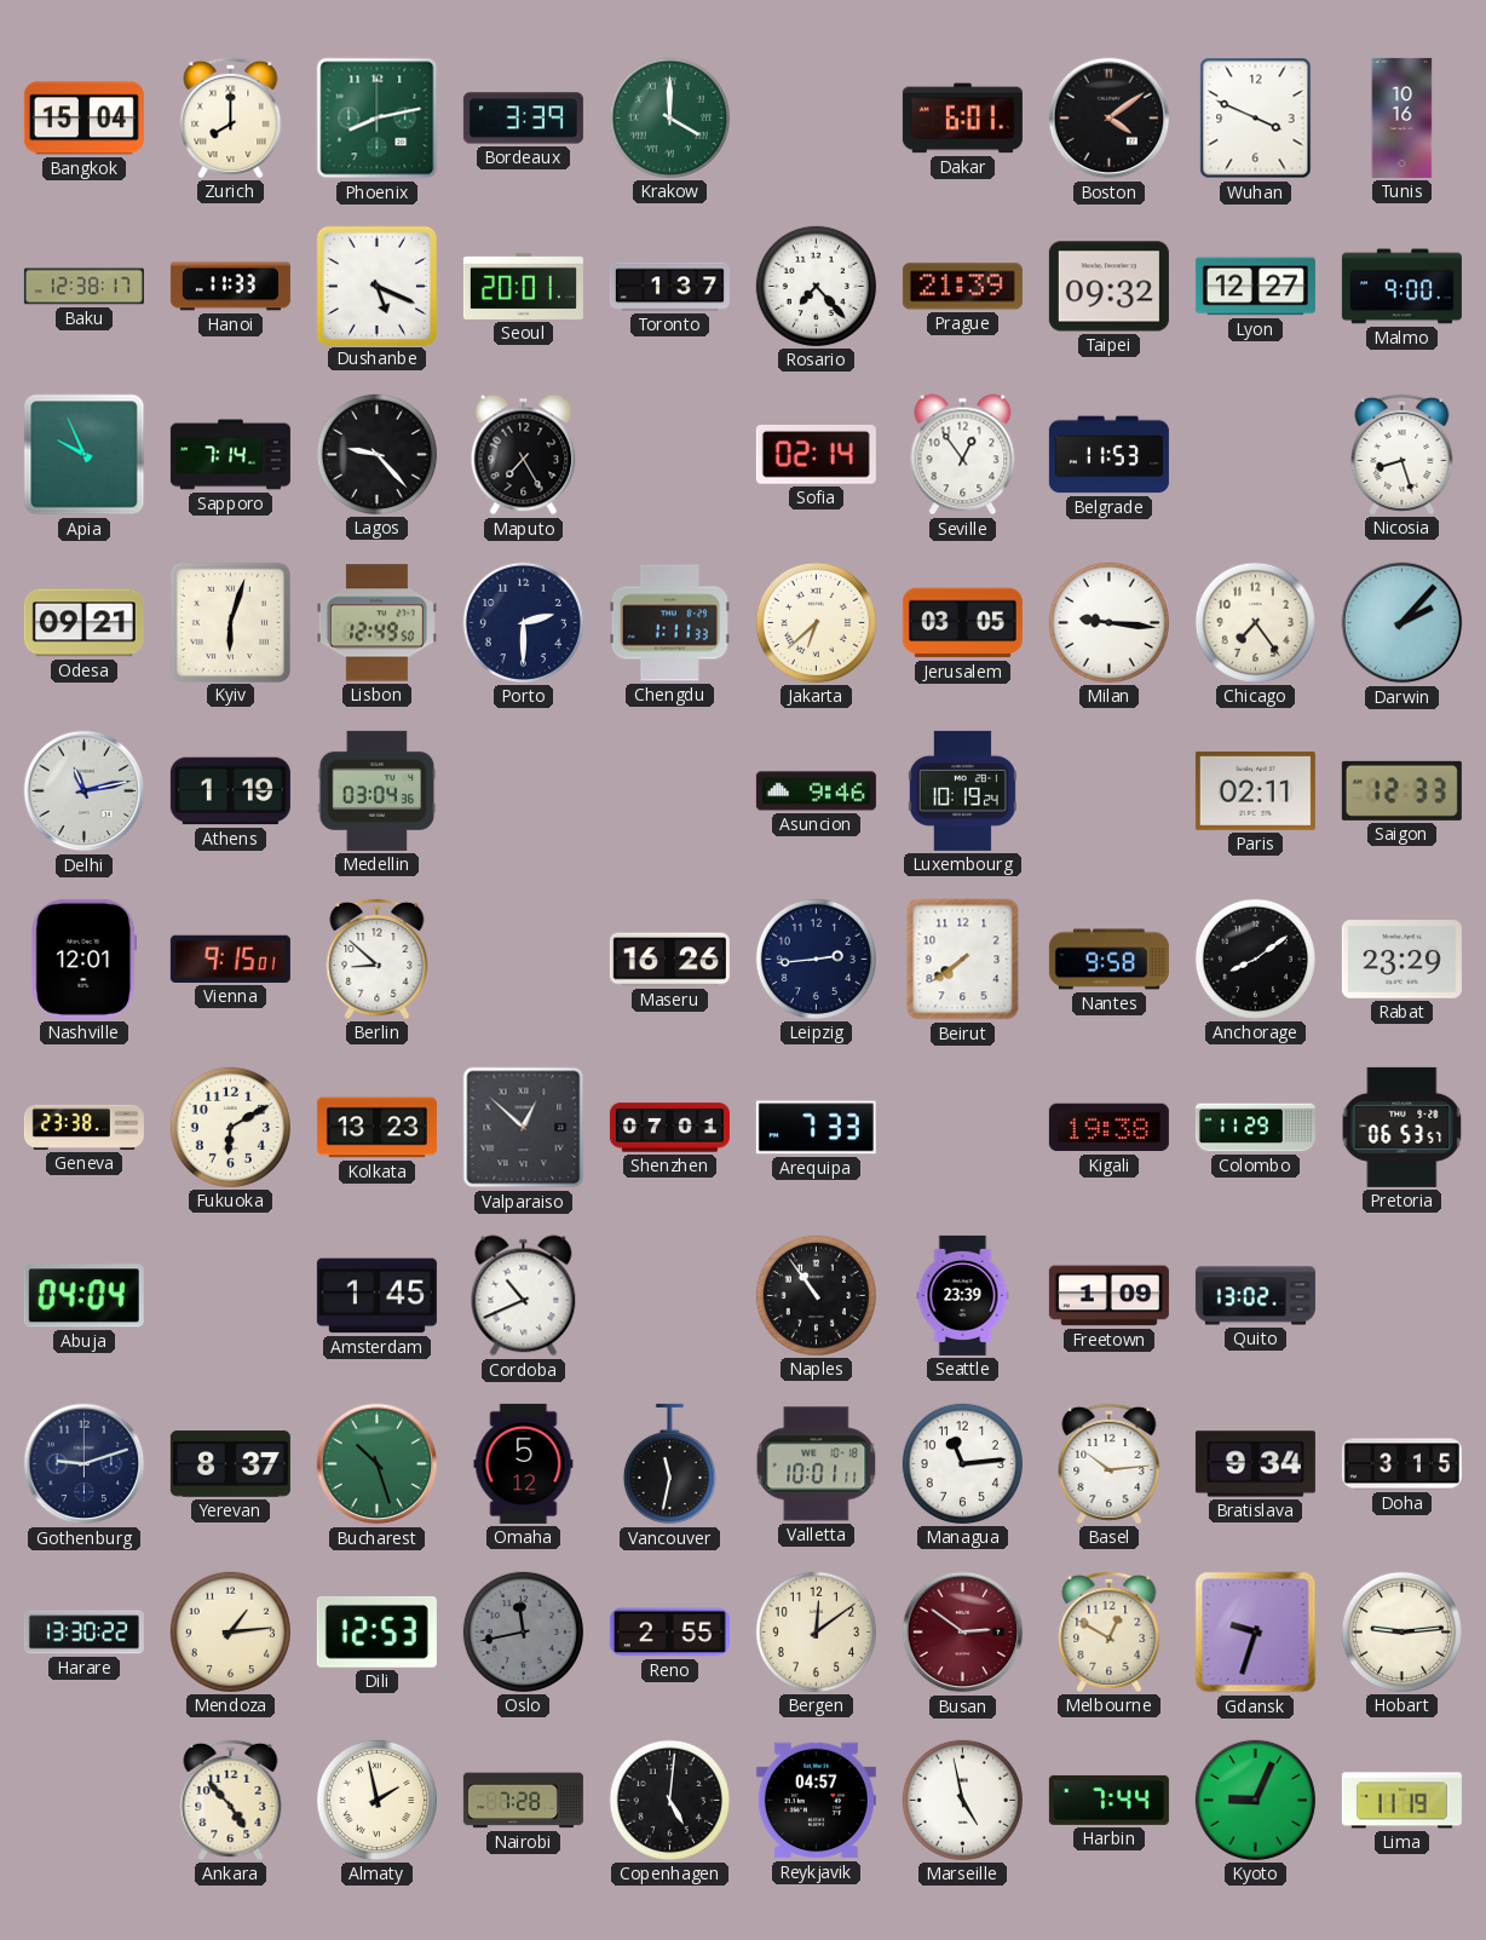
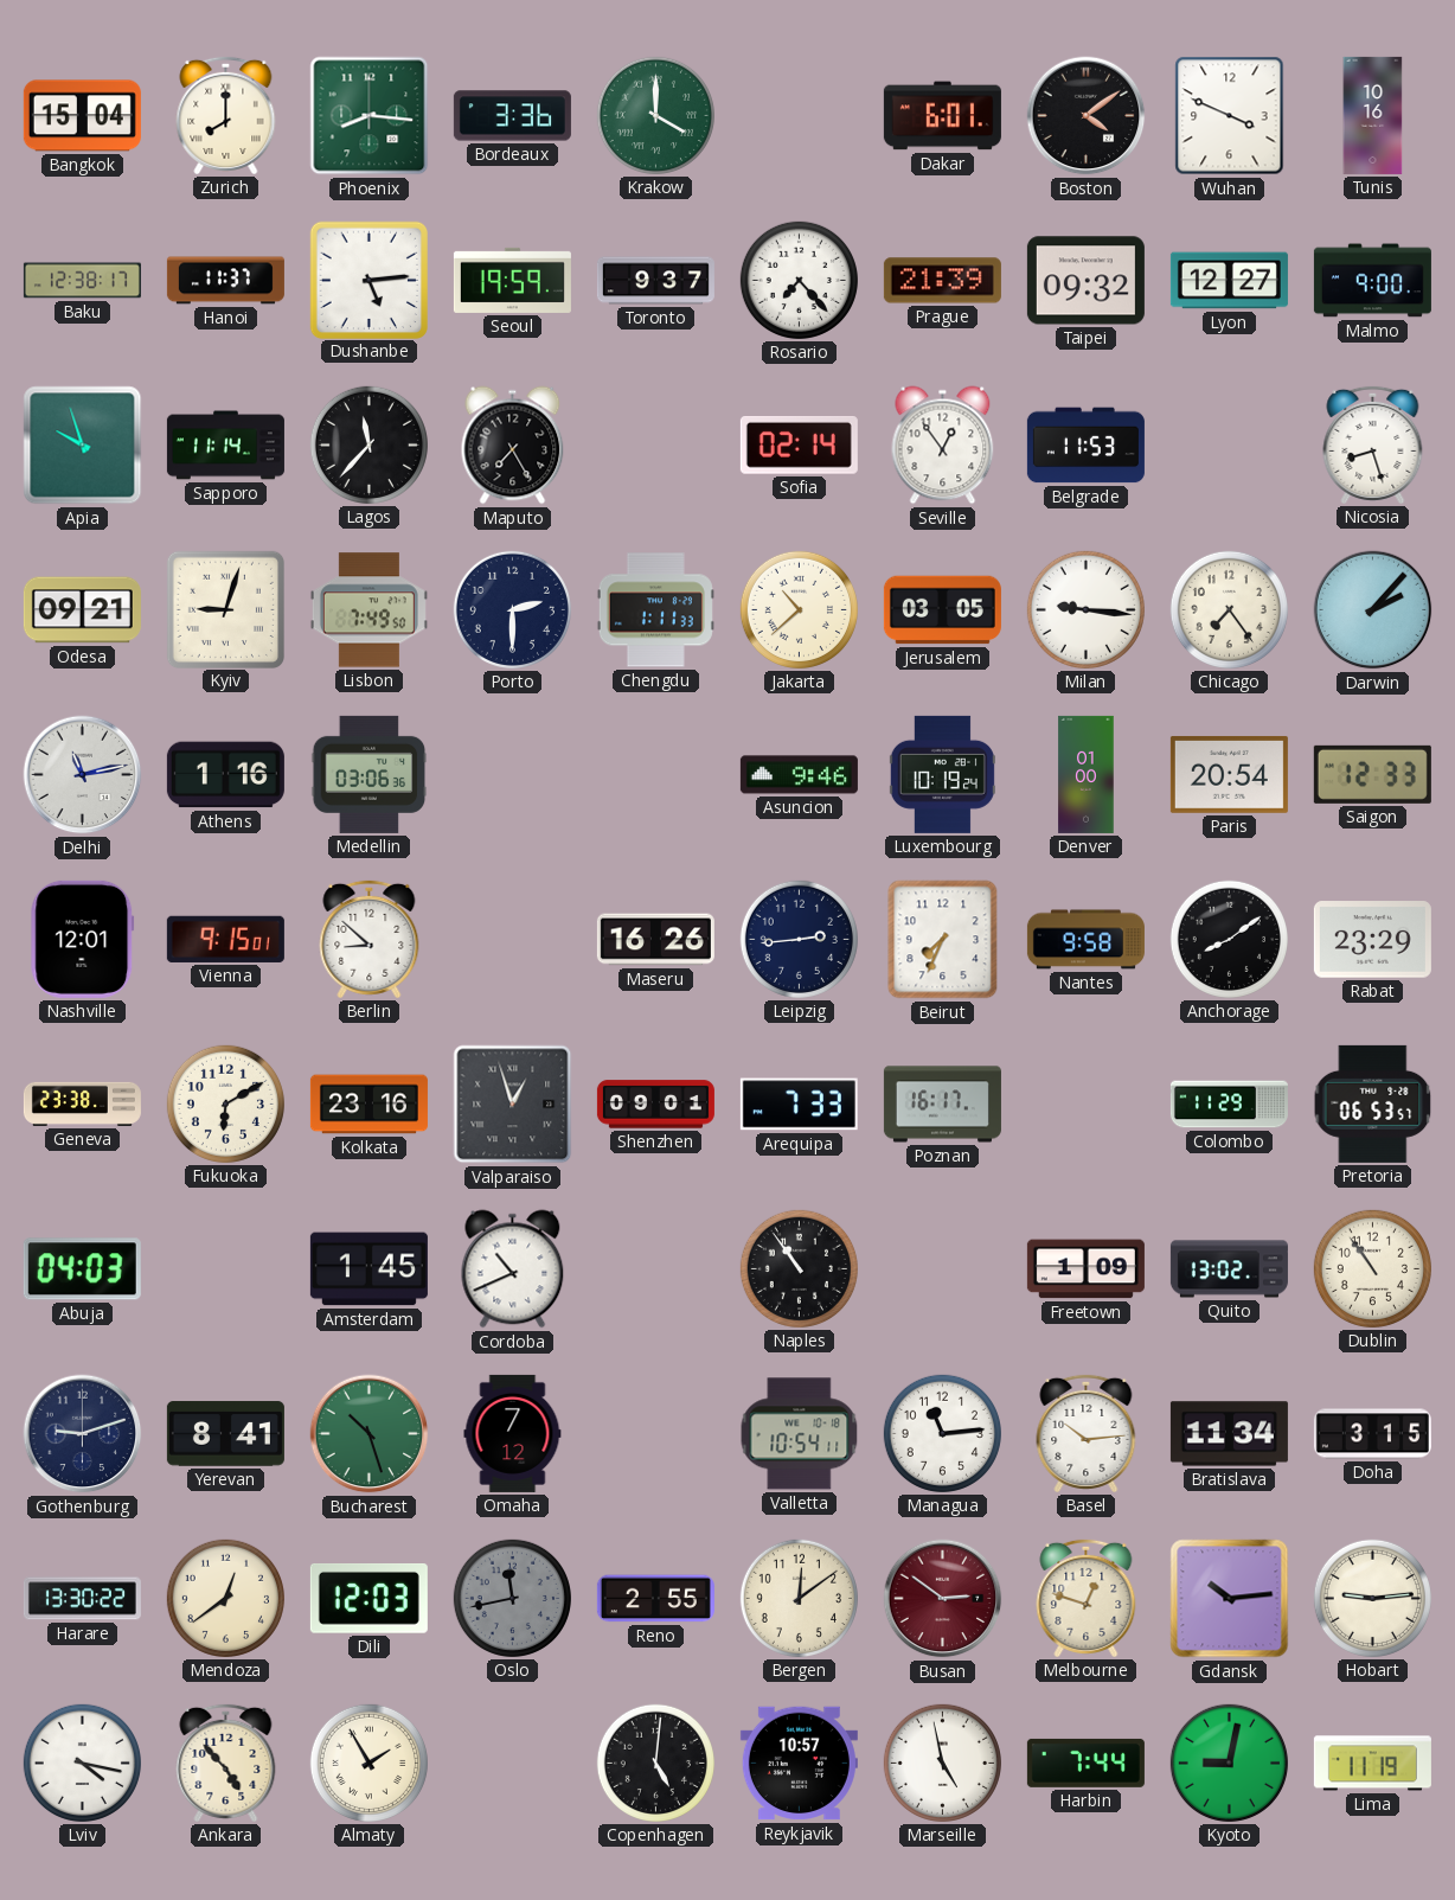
Phoenix: 8:13 -> 8:16 (370, 116)
Bordeaux: 3:39 -> 3:36 (512, 116)
Hanoi: 11:33 -> 11:37 (225, 281)
Dushanbe: 5:19 -> 5:14 (368, 280)
Seoul: 20:01 -> 19:59 (512, 280)
Toronto: 1:37 -> 9:37 (655, 281)
Apia: 9:56 -> 9:57 (83, 446)
Sapporo: 7:14 -> 11:14 (225, 446)
Lagos: 9:23 -> 11:37 (368, 444)
Kyiv: 6:03 -> 9:03 (225, 609)
Lisbon: 12:49 -> 7:49 (368, 610)
Jakarta: 6:38 -> 10:38 (799, 609)
Athens: 1:19 -> 1:16 (225, 775)
Medellin: 03:04 -> 03:06 (370, 774)
Denver: none -> 01:00 (1087, 774)
Paris: 02:11 -> 20:54 (1229, 774)
Beirut: 7:39 -> 7:34 (943, 940)
Kolkata: 13:23 -> 23:16 (368, 1105)
Valparaiso: 12:52 -> 12:57 (513, 1105)
Shenzhen: 07:01 -> 09:01 (655, 1105)
Poznan: none -> 16:17 (942, 1105)
Kigali: 19:38 -> none (1108, 1128)
Abuja: 04:04 -> 04:03 (82, 1269)
Seattle: 23:39 -> none (963, 1295)
Dublin: none -> 10:54 (1372, 1268)
Yerevan: 8:37 -> 8:41 (225, 1434)
Omaha: 5:12 -> 7:12 (513, 1433)
Vancouver: 11:32 -> none (669, 1464)
Valletta: 10:01 -> 10:54 (800, 1434)
Bratislava: 9:34 -> 11:34 (1229, 1434)
Mendoza: 1:14 -> 12:39 (225, 1598)
Dili: 12:53 -> 12:03 (368, 1599)
Melbourne: 12:50 -> 12:48 (1087, 1598)
Gdansk: 9:33 -> 10:14 (1230, 1599)
Lviv: none -> 4:17 (82, 1763)
Almaty: 1:58 -> 1:55 (368, 1763)
Nairobi: 7:28 -> none (523, 1801)
Reykjavik: 04:57 -> 10:57 (799, 1764)
Kyoto: 9:04 -> 9:02 (1229, 1763)
